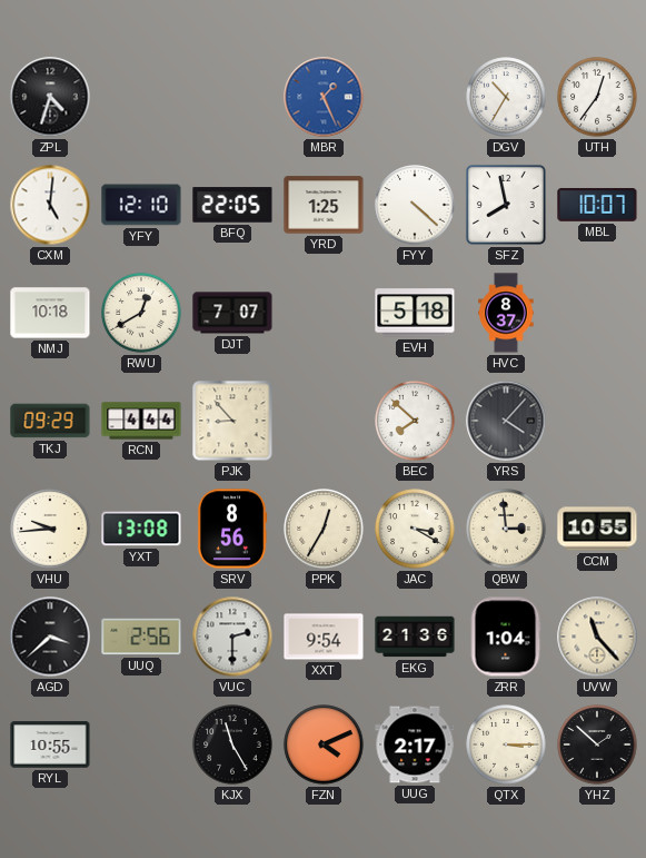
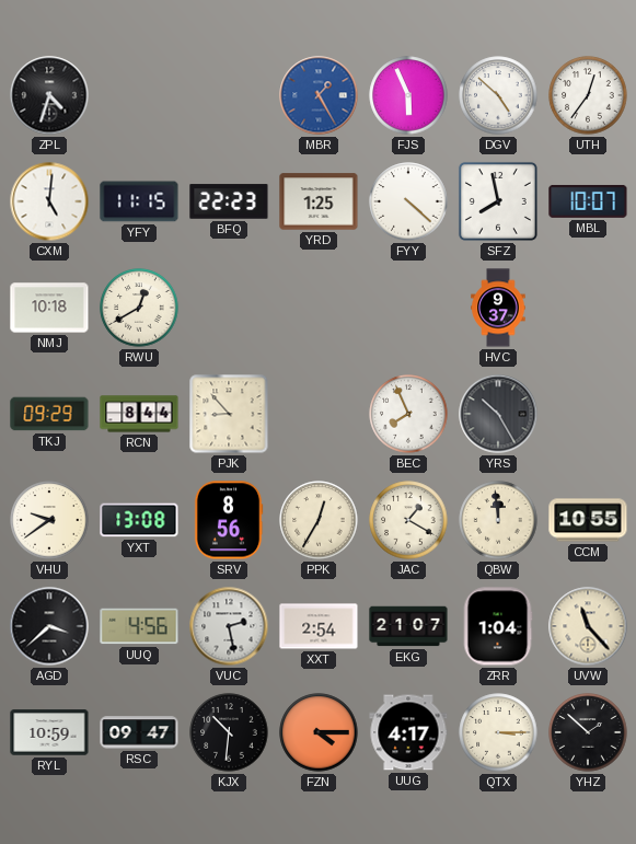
MBR: 1:26 -> 1:25 (319, 95)
FJS: none -> 5:56 (408, 95)
DGV: 10:35 -> 4:52 (498, 95)
YFY: 12:10 -> 11:15 (139, 201)
BFQ: 22:05 -> 22:23 (229, 201)
DJT: 7:07 -> none (232, 313)
EVH: 5:18 -> none (415, 313)
HVC: 8:37 -> 9:37 (498, 308)
RCN: 4:44 -> 8:44 (139, 414)
BEC: 7:52 -> 7:56 (408, 414)
YRS: 4:07 -> 10:25 (498, 414)
VHU: 9:44 -> 9:39 (49, 520)
JAC: 3:20 -> 1:20 (408, 520)
QBW: 2:59 -> 11:59 (498, 520)
UUQ: 2:56 -> 4:56 (139, 626)
VUC: 2:30 -> 2:28 (229, 626)
XXT: 9:54 -> 2:54 (319, 626)
EKG: 21:36 -> 21:07 (408, 626)
RYL: 10:55 -> 10:59 (49, 732)
RSC: none -> 09:47 (139, 732)
KJX: 11:25 -> 10:31 (229, 732)
FZN: 4:11 -> 4:15 (319, 732)
UUG: 2:17 -> 4:17 (408, 732)
